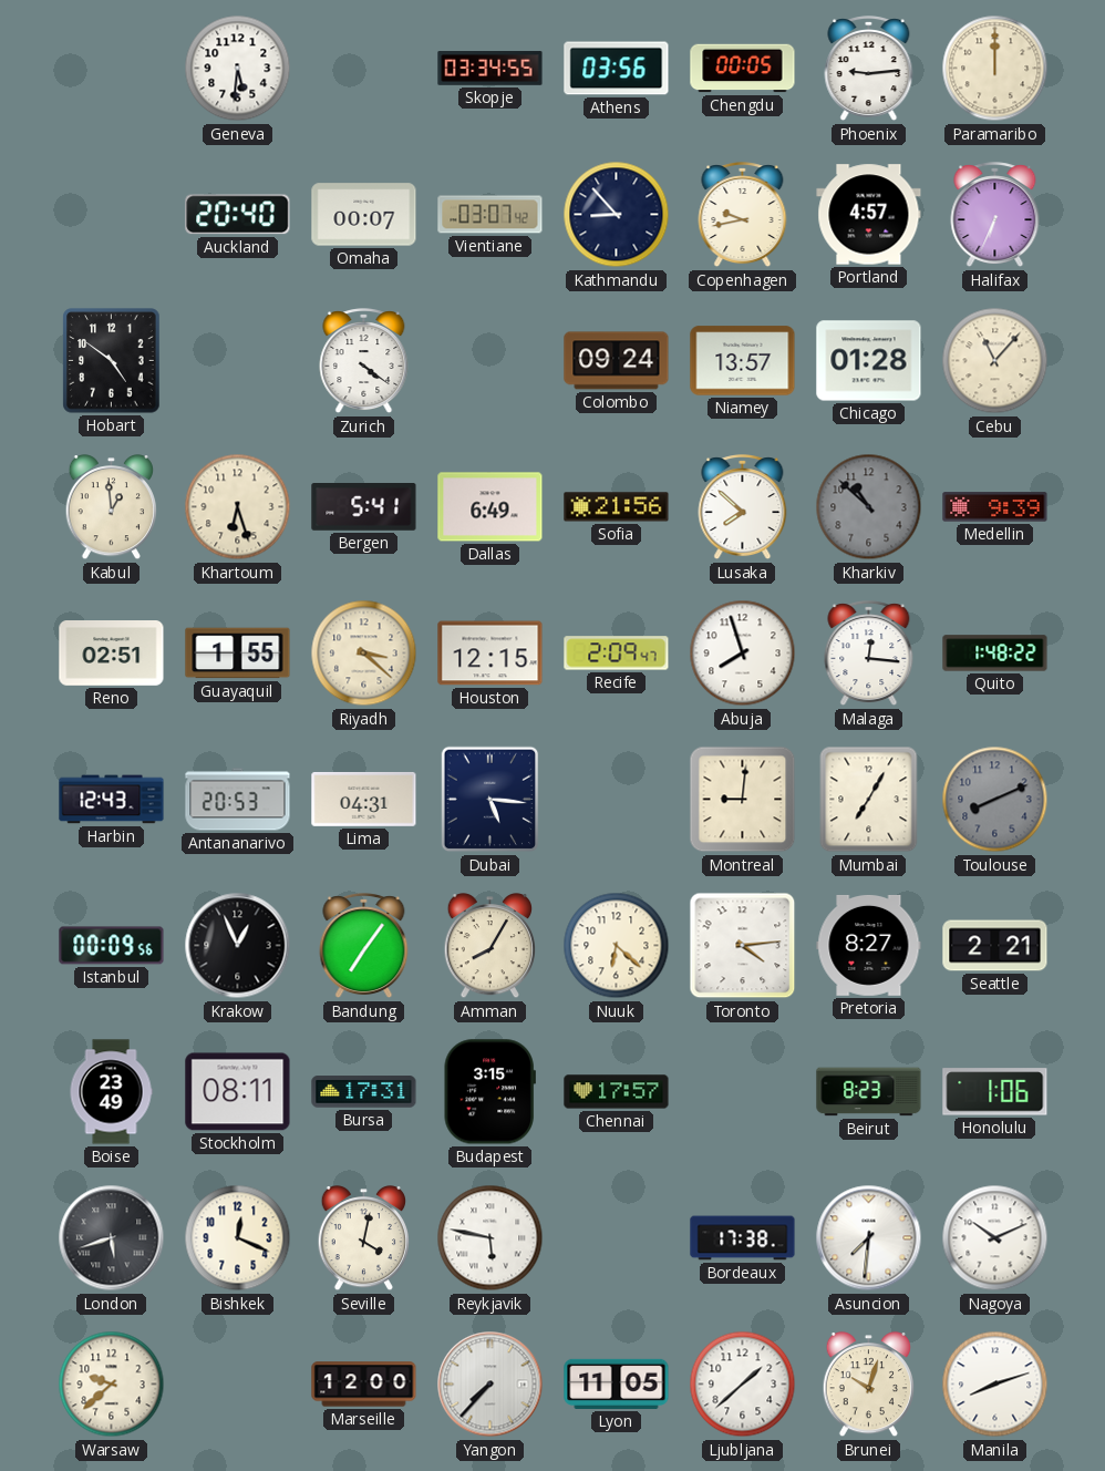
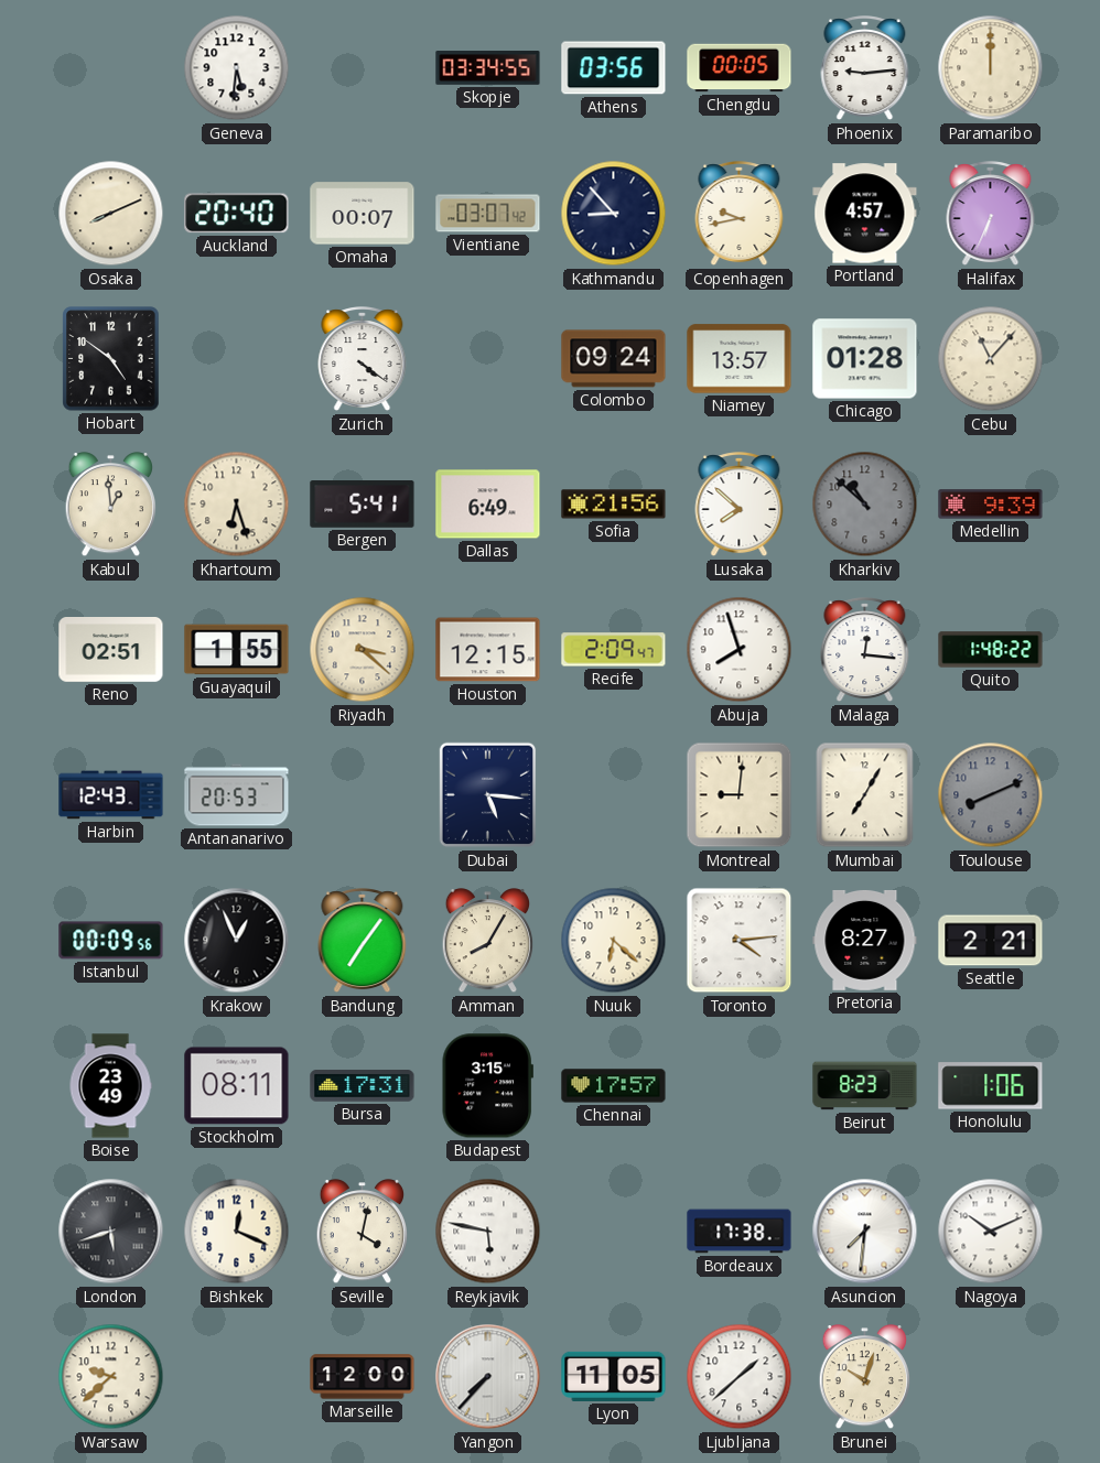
Osaka: none -> 8:11 (111, 214)
Lima: 04:31 -> none (364, 799)
Manila: 8:12 -> none (995, 1385)
